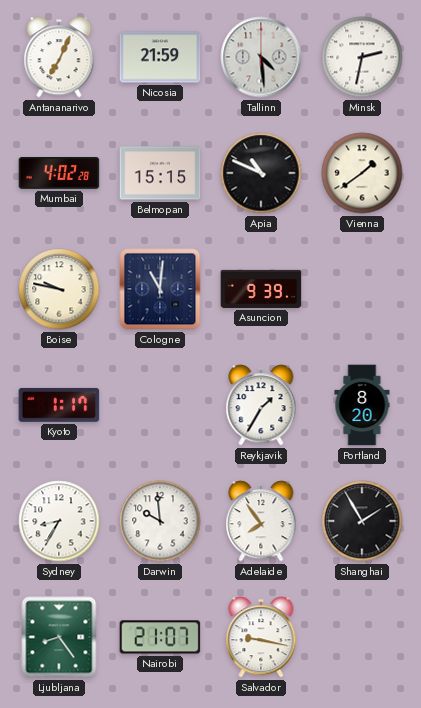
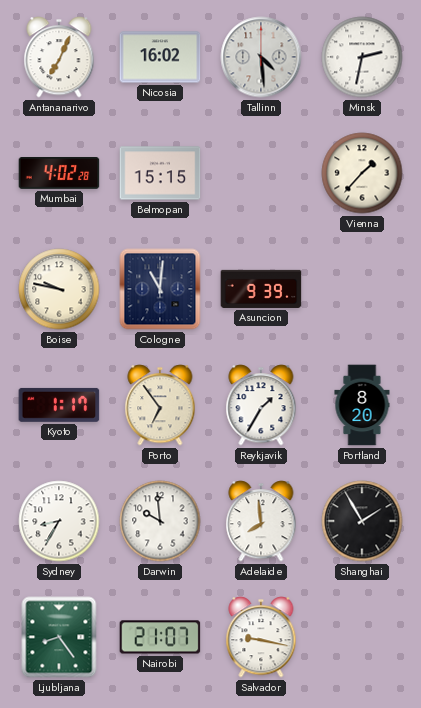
Nicosia: 21:59 -> 16:02 (160, 57)
Apia: 10:49 -> none (261, 173)
Vienna: 1:39 -> 1:37 (362, 173)
Porto: none -> 6:54 (160, 405)
Adelaide: 7:54 -> 7:59 (261, 521)
